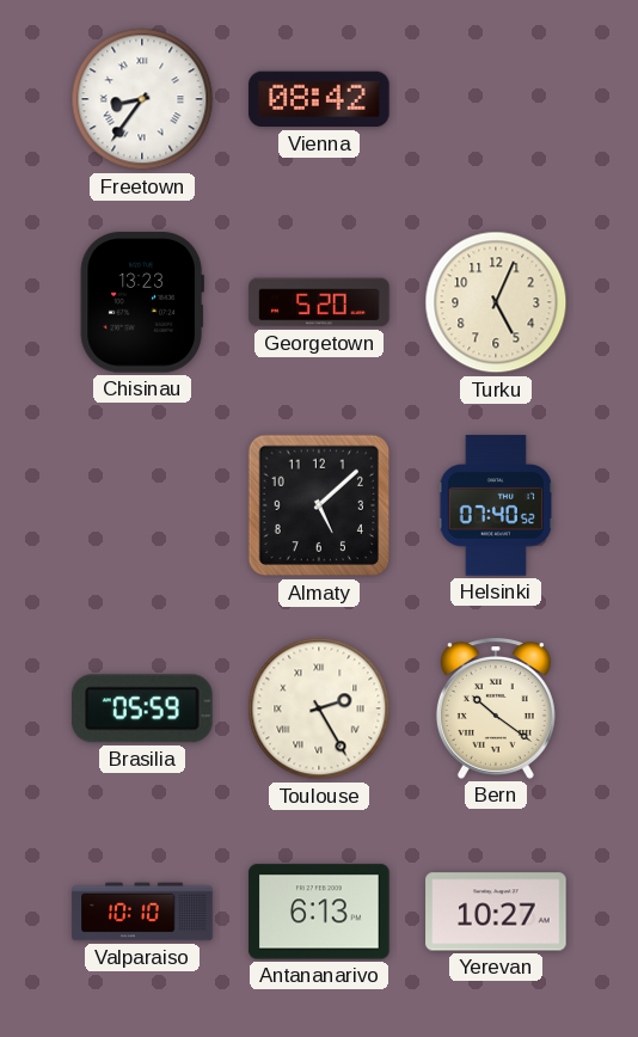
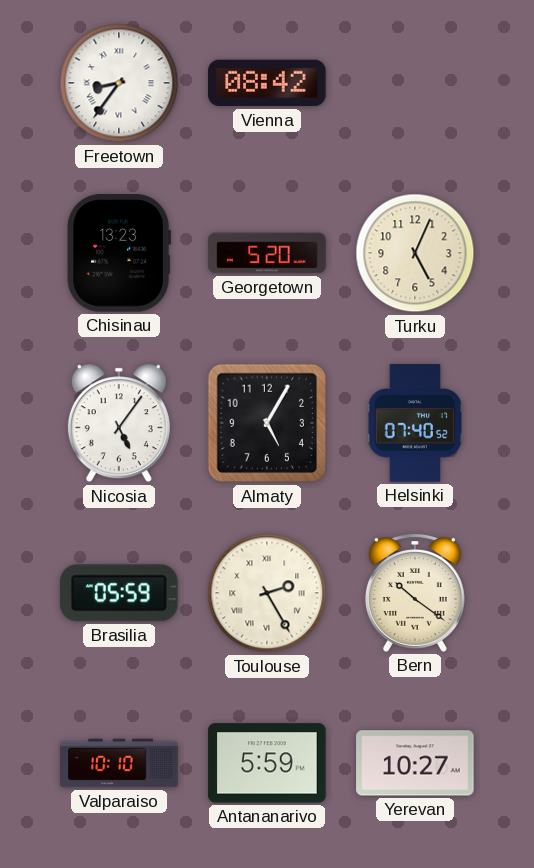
Nicosia: none -> 5:06 (119, 423)
Almaty: 5:08 -> 5:05 (267, 423)
Antananarivo: 6:13 -> 5:59 (267, 763)
